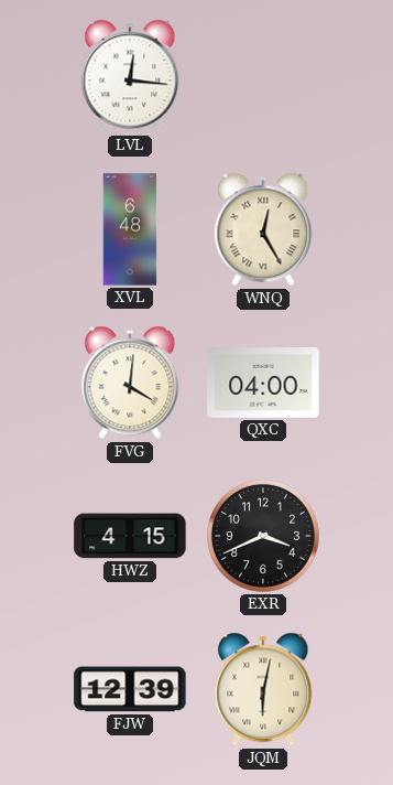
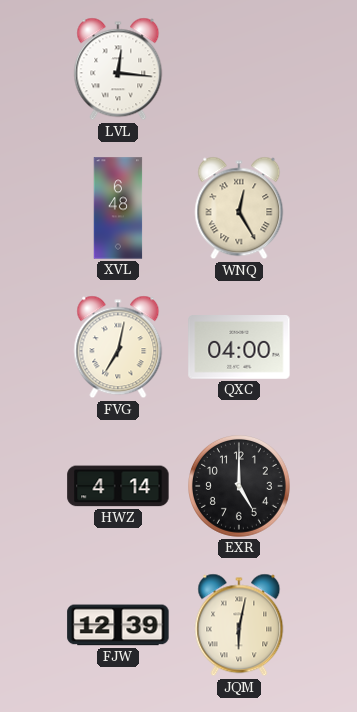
FVG: 4:01 -> 7:02 (118, 347)
HWZ: 4:15 -> 4:14 (118, 486)
EXR: 3:41 -> 5:00 (240, 487)
